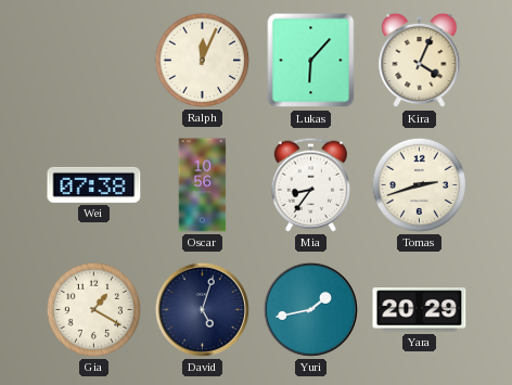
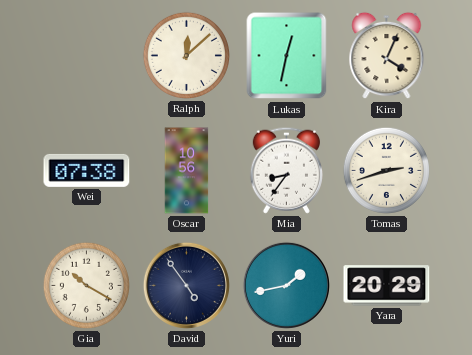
Ralph: 12:04 -> 12:08 (186, 55)
Lukas: 6:07 -> 12:32 (287, 56)
Gia: 1:20 -> 10:20 (86, 285)
David: 5:03 -> 4:54 (186, 285)
